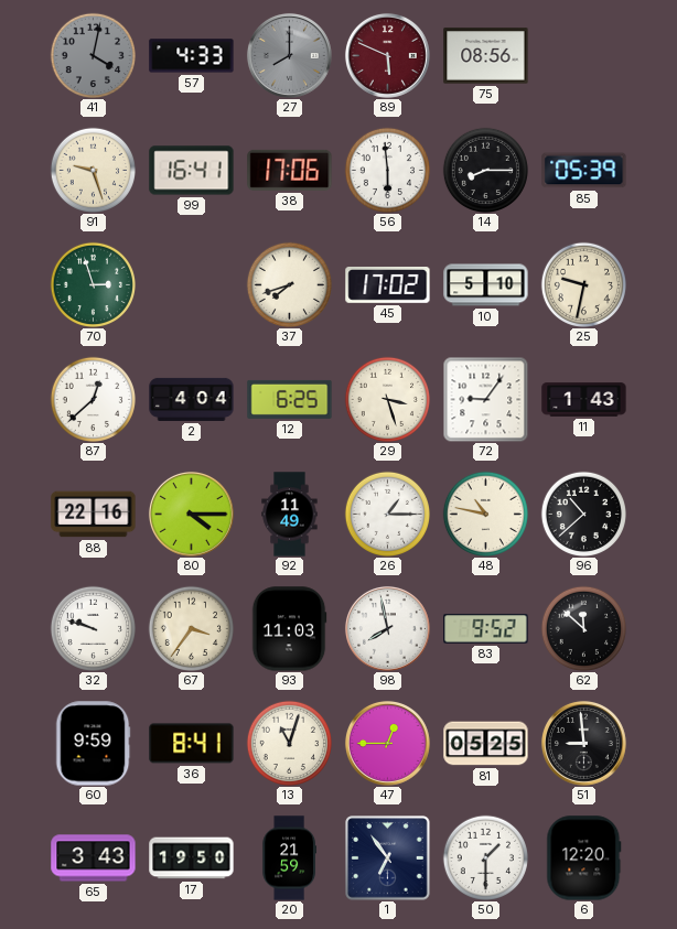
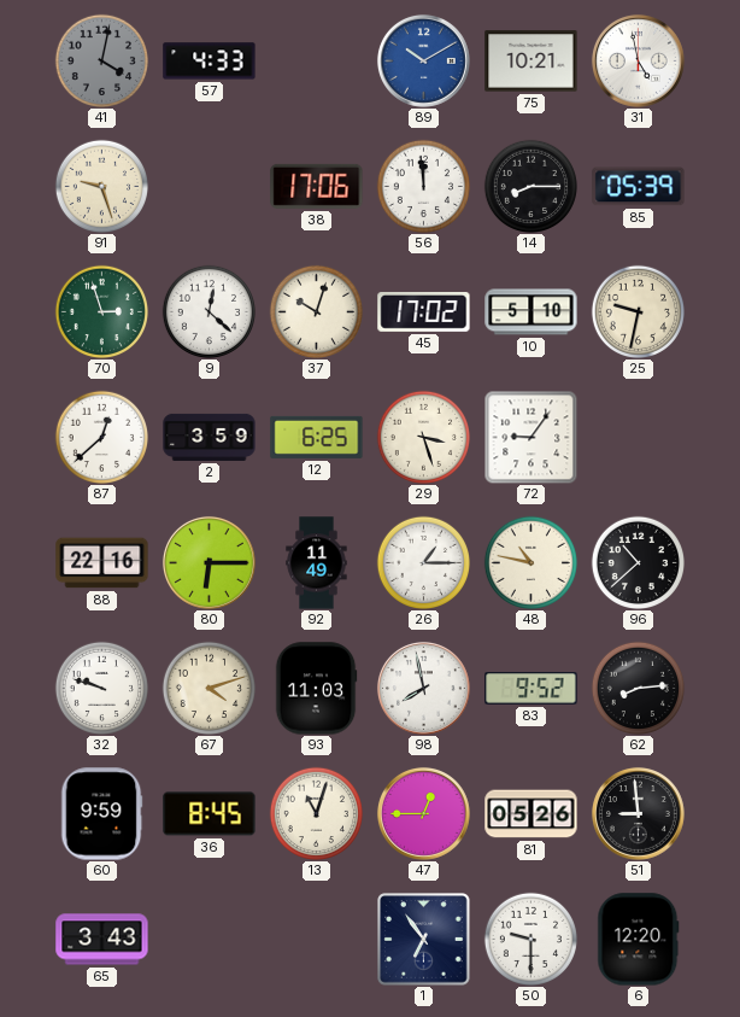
27: 8:00 -> none (289, 55)
89: 5:49 -> 10:10 (423, 60)
89 dial: burgundy -> blue (423, 60)
75: 08:56 -> 10:21 (531, 62)
31: none -> 4:58 (638, 60)
99: 16:41 -> none (192, 171)
56: 5:59 -> 11:59 (423, 186)
9: none -> 12:22 (209, 311)
37: 7:42 -> 10:03 (316, 311)
2: 4:04 -> 3:59 (210, 437)
11: 1:43 -> none (584, 400)
80: 4:15 -> 6:15 (209, 562)
67: 3:36 -> 4:12 (209, 688)
62: 11:52 -> 8:14 (638, 688)
36: 8:41 -> 8:45 (210, 814)
81: 05:25 -> 05:26 (531, 814)
17: 19:50 -> none (192, 858)
20: 21:59 -> none (289, 858)
50: 1:30 -> 9:30 (530, 939)
